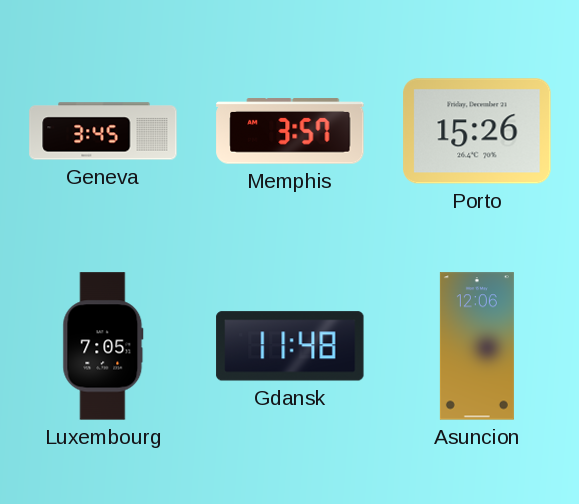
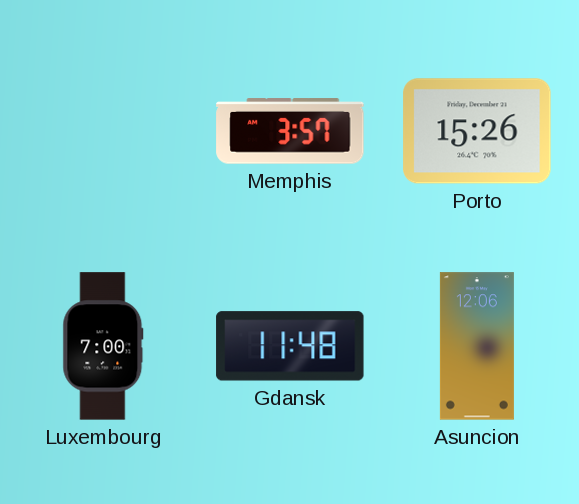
Geneva: 3:45 -> none (103, 131)
Luxembourg: 7:05 -> 7:00 (103, 346)
